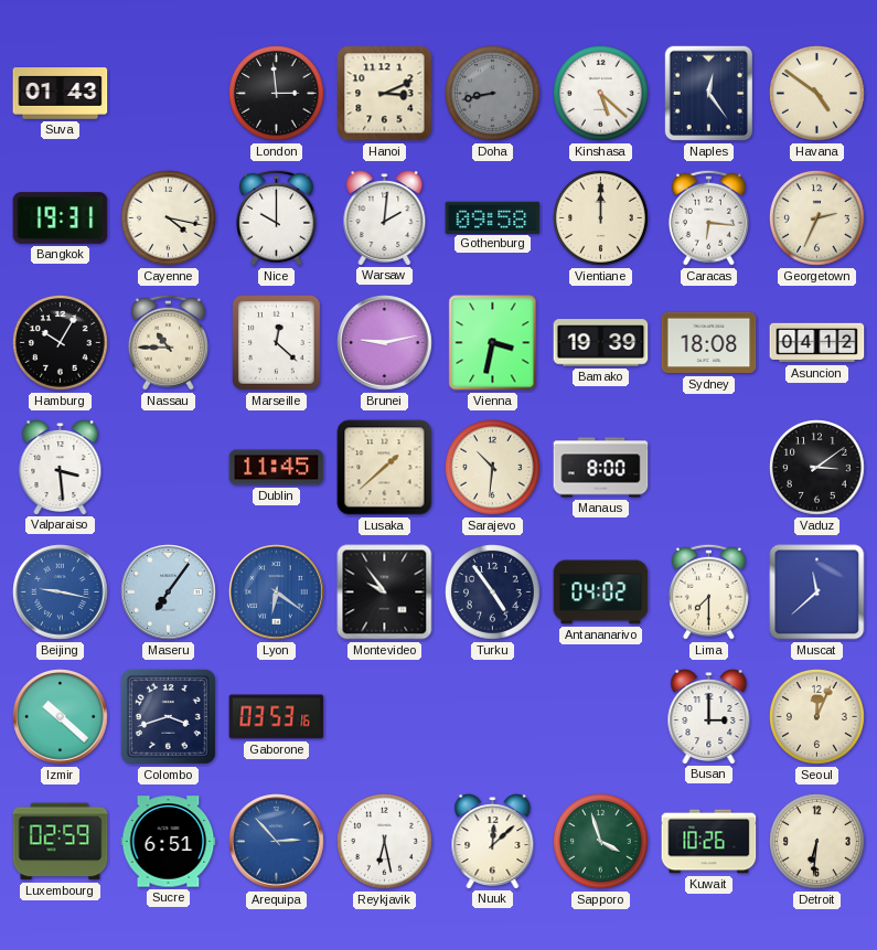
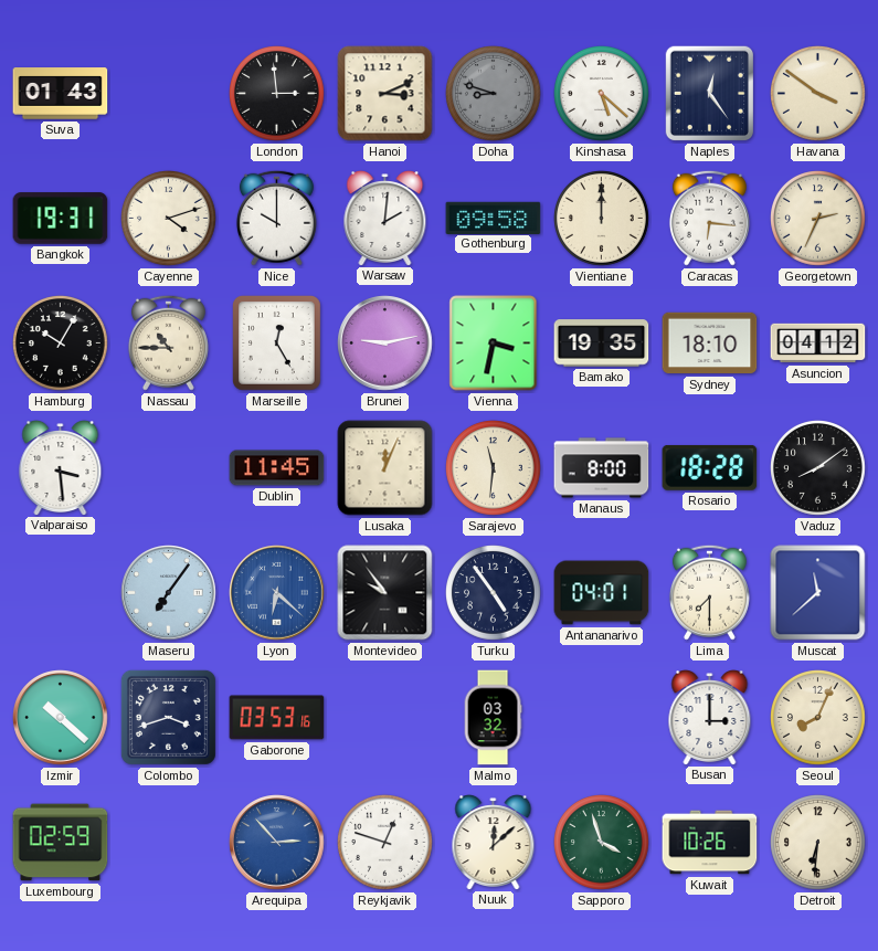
Doha: 8:43 -> 8:48 (494, 94)
Havana: 4:51 -> 3:51 (818, 94)
Cayenne: 4:17 -> 4:12 (169, 219)
Marseille: 12:22 -> 12:25 (277, 344)
Bamako: 19:39 -> 19:35 (602, 344)
Sydney: 18:08 -> 18:10 (710, 344)
Lusaka: 1:38 -> 12:04 (385, 468)
Sarajevo: 10:31 -> 11:31 (494, 468)
Rosario: none -> 18:28 (710, 467)
Vaduz: 3:09 -> 8:09 (818, 468)
Beijing: 9:17 -> none (61, 593)
Lyon: 6:21 -> 6:22 (277, 593)
Antananarivo: 04:02 -> 04:01 (602, 593)
Malmo: none -> 03:32 (493, 718)
Seoul: 12:04 -> 8:04 (818, 718)
Sucre: 6:51 -> none (169, 842)
Reykjavik: 6:28 -> 12:48 (385, 843)
